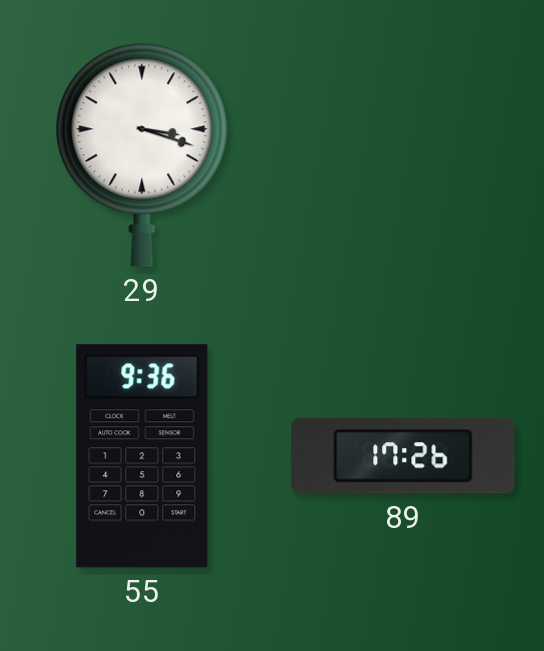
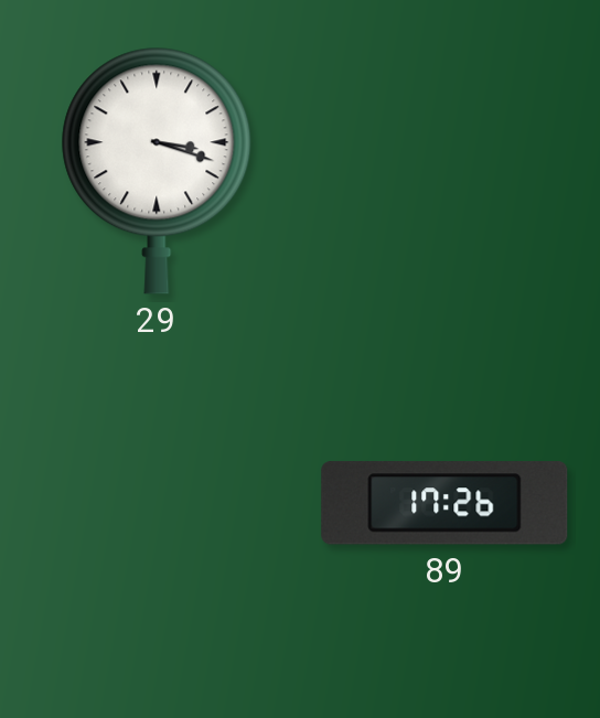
55: 9:36 -> none (142, 456)
